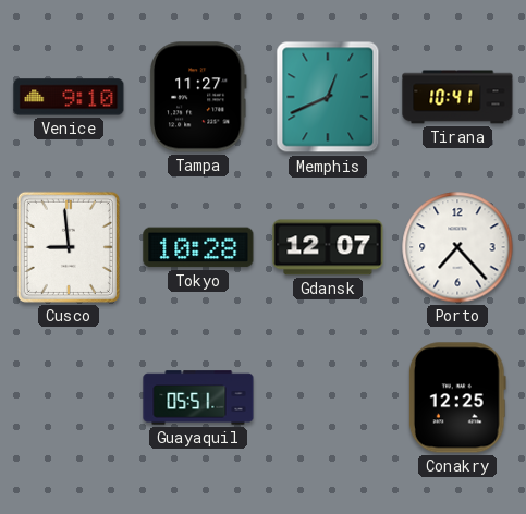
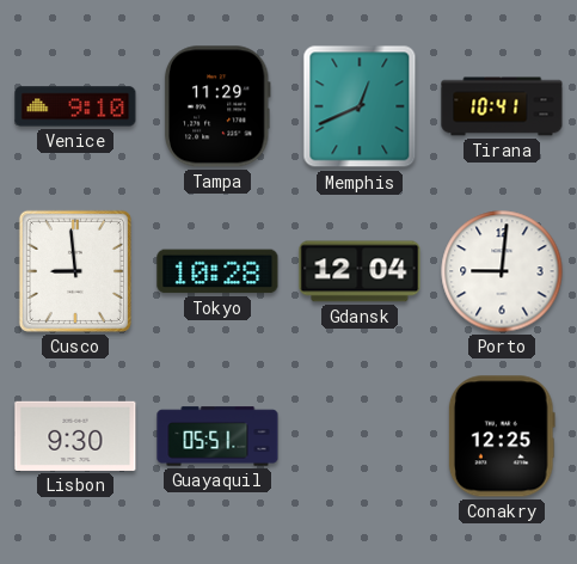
Tampa: 11:27 -> 11:29 (217, 106)
Gdansk: 12:07 -> 12:04 (360, 271)
Porto: 7:23 -> 9:01 (502, 271)
Lisbon: none -> 9:30 (75, 436)
